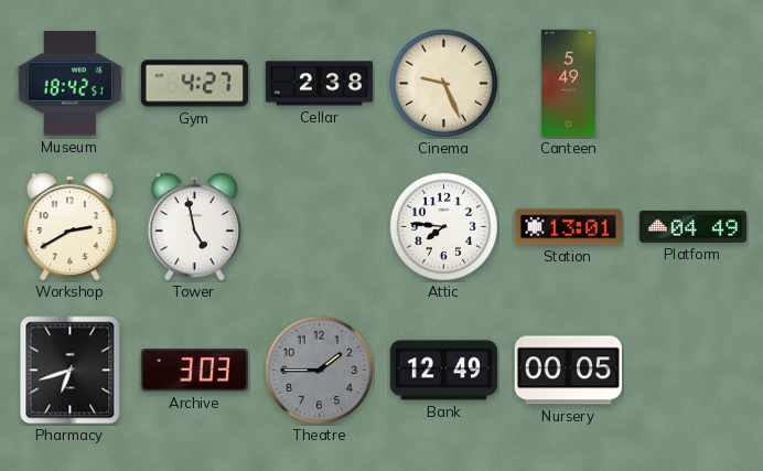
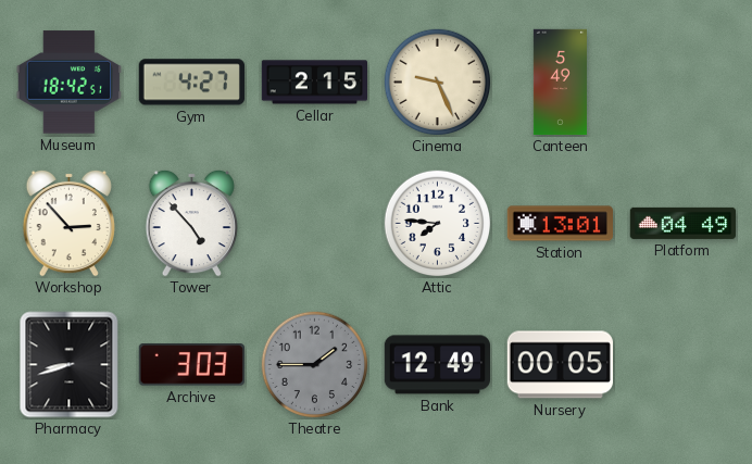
Cellar: 2:38 -> 2:15 (315, 83)
Workshop: 2:40 -> 2:53 (68, 223)
Tower: 4:58 -> 4:53 (191, 223)
Pharmacy: 6:42 -> 8:42 (70, 365)
